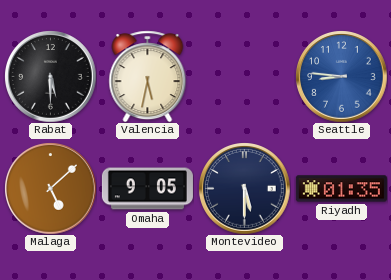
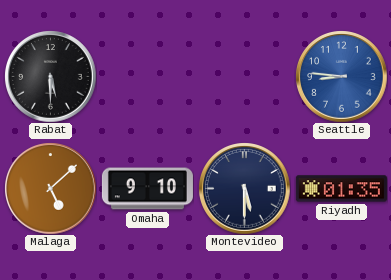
Valencia: 5:32 -> none (148, 76)
Omaha: 9:05 -> 9:10 (147, 189)
